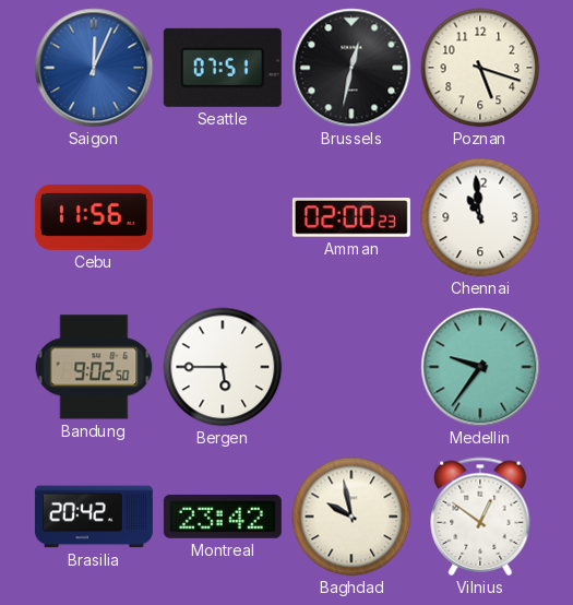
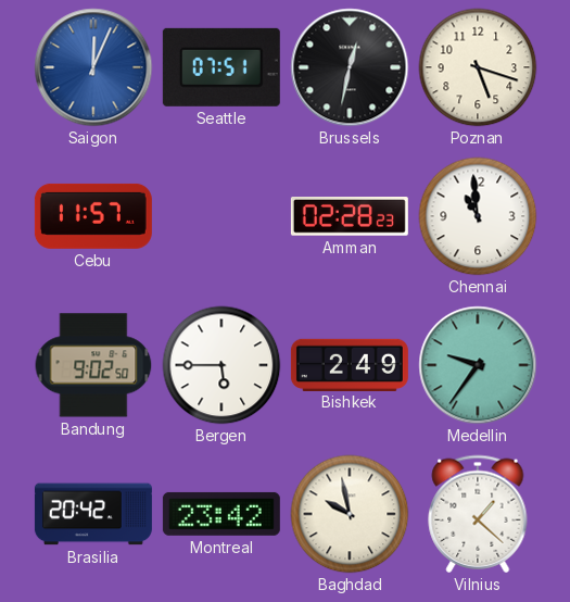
Cebu: 11:56 -> 11:57 (93, 216)
Amman: 02:00 -> 02:28 (350, 216)
Bishkek: none -> 2:49 (350, 364)
Vilnius: 12:51 -> 1:22 (478, 514)
